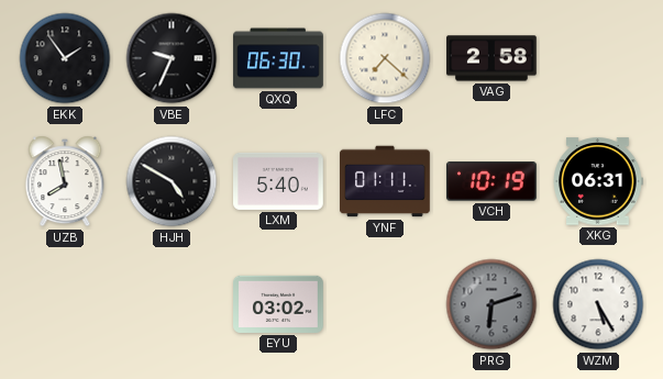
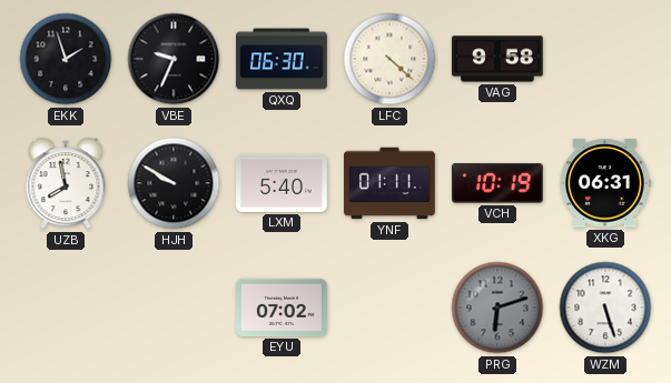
EKK: 1:54 -> 1:57 (66, 59)
LFC: 7:22 -> 4:22 (389, 59)
VAG: 2:58 -> 9:58 (499, 59)
HJH: 4:50 -> 9:50 (174, 183)
EYU: 03:02 -> 07:02 (283, 308)
WZM: 5:25 -> 5:27 (605, 308)
